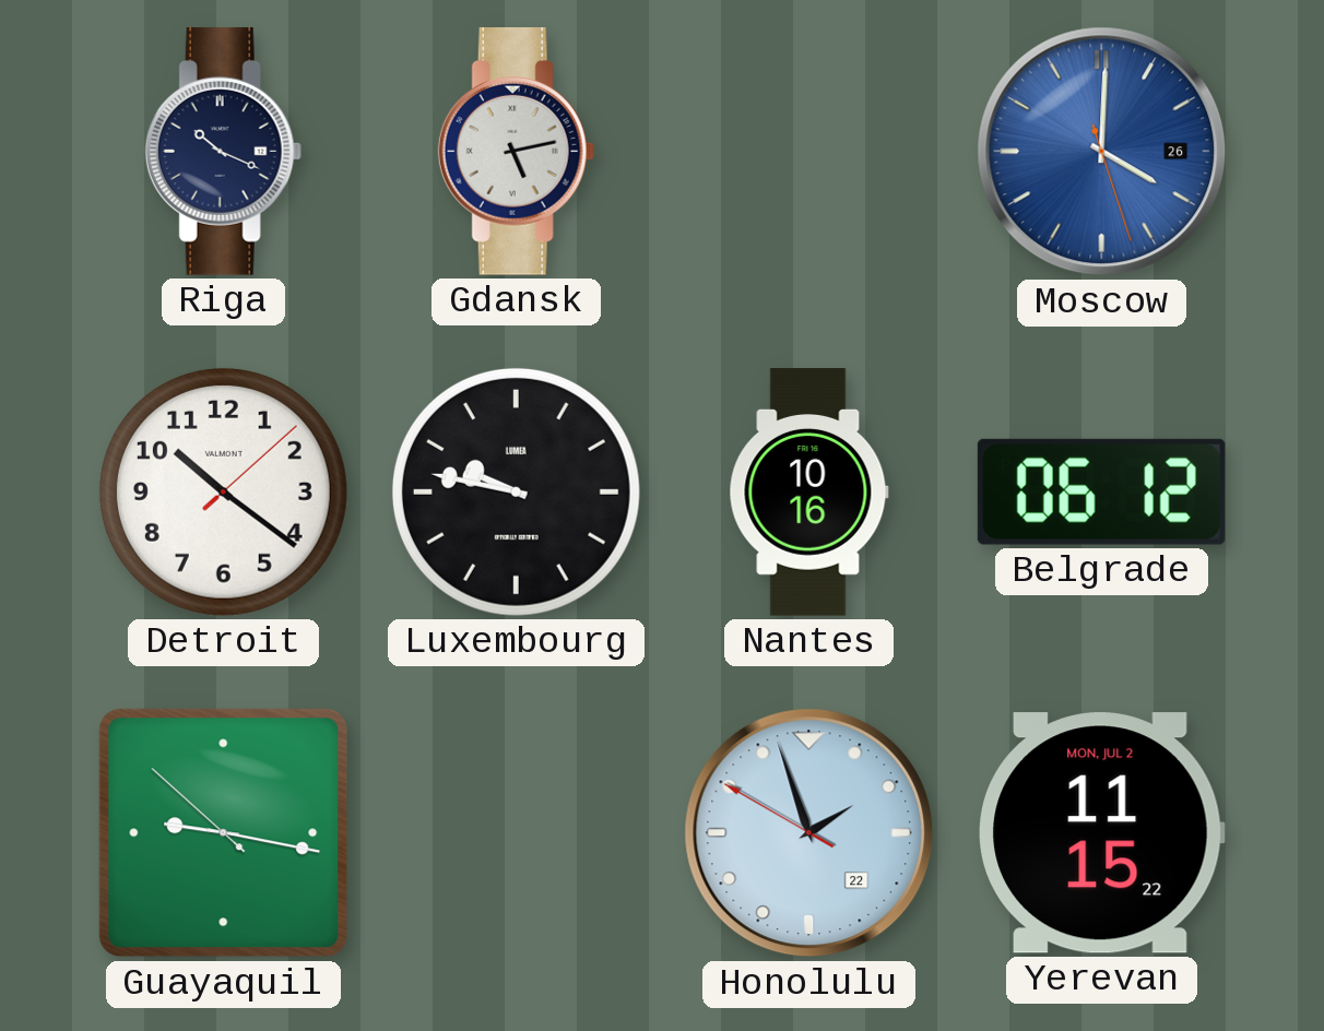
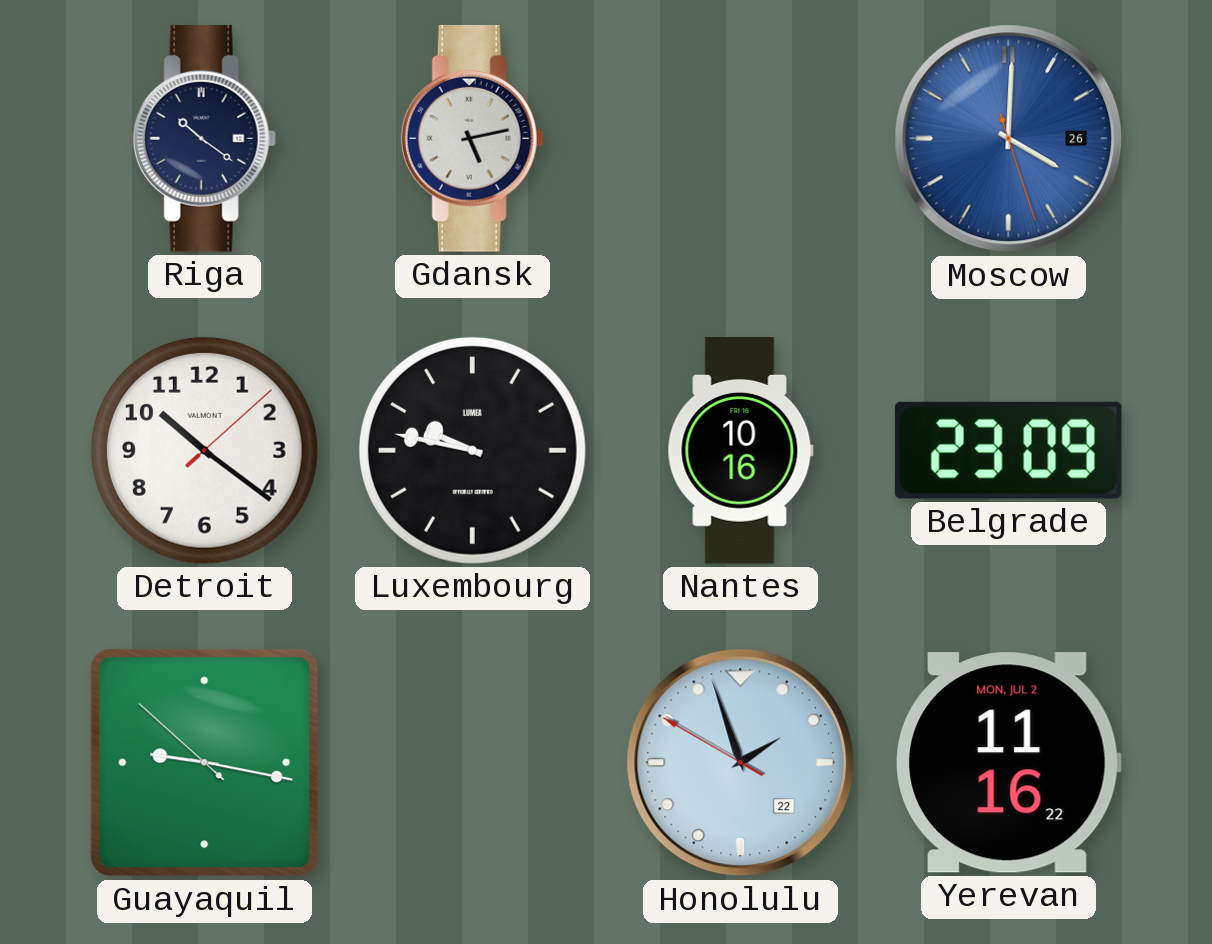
Riga: 10:19 -> 10:21 (204, 138)
Belgrade: 06:12 -> 23:09 (1008, 450)
Yerevan: 11:15 -> 11:16 (1008, 763)
